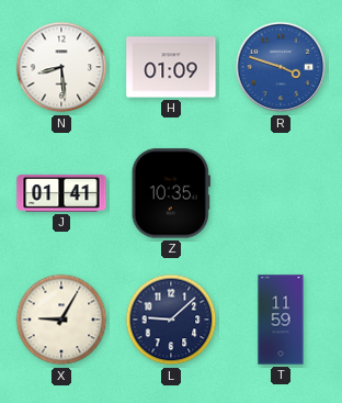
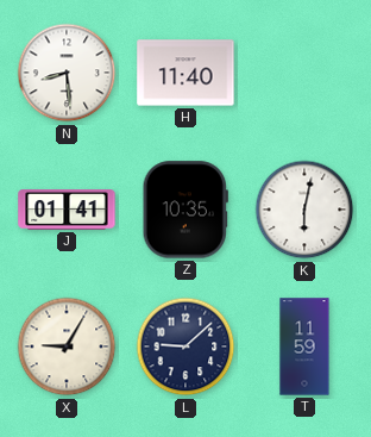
H: 01:09 -> 11:40 (185, 73)
R: 3:48 -> none (281, 67)
K: none -> 6:02 (304, 210)
